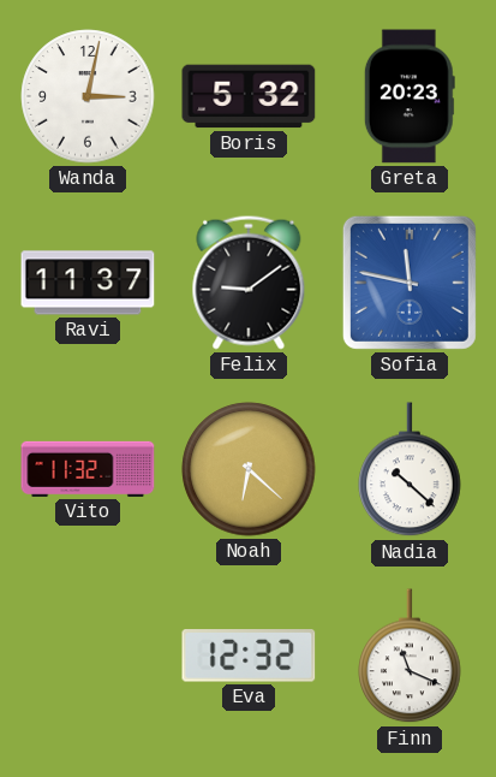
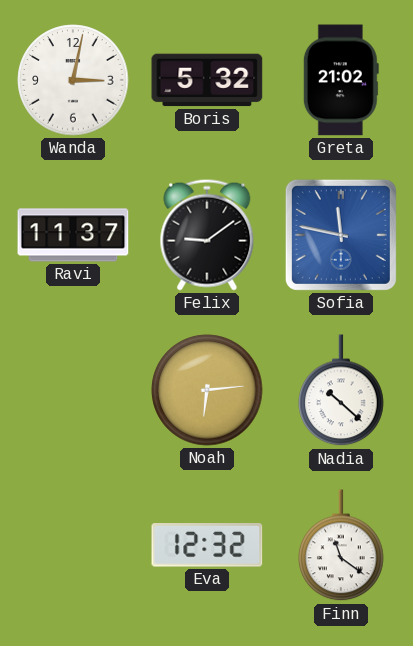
Greta: 20:23 -> 21:02 (341, 80)
Vito: 11:32 -> none (88, 469)
Noah: 6:22 -> 6:14 (207, 390)
Finn: 11:19 -> 11:21 (341, 546)
